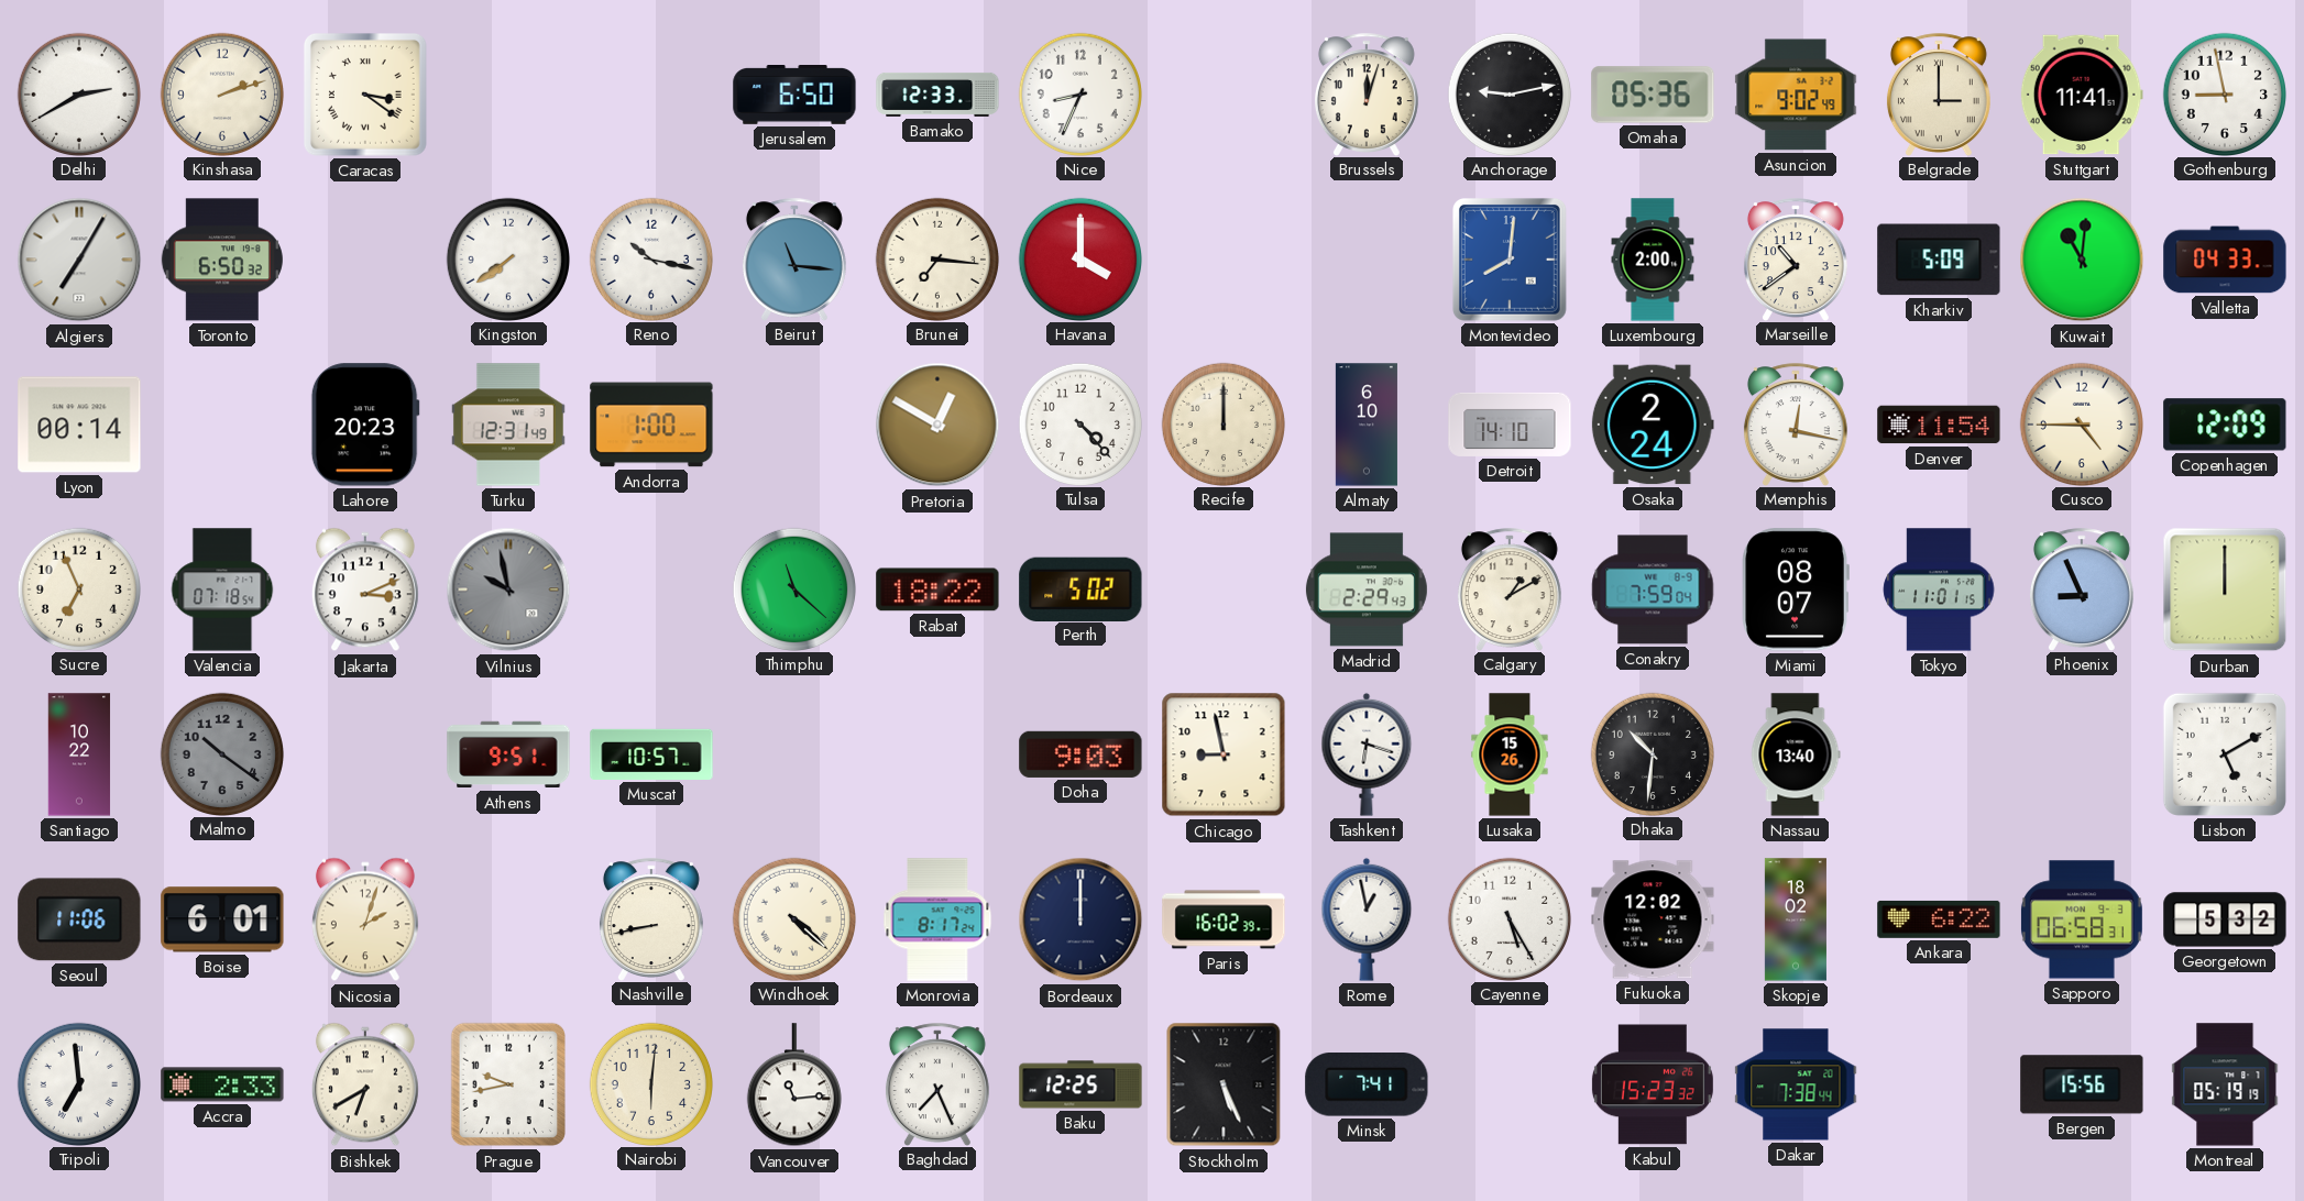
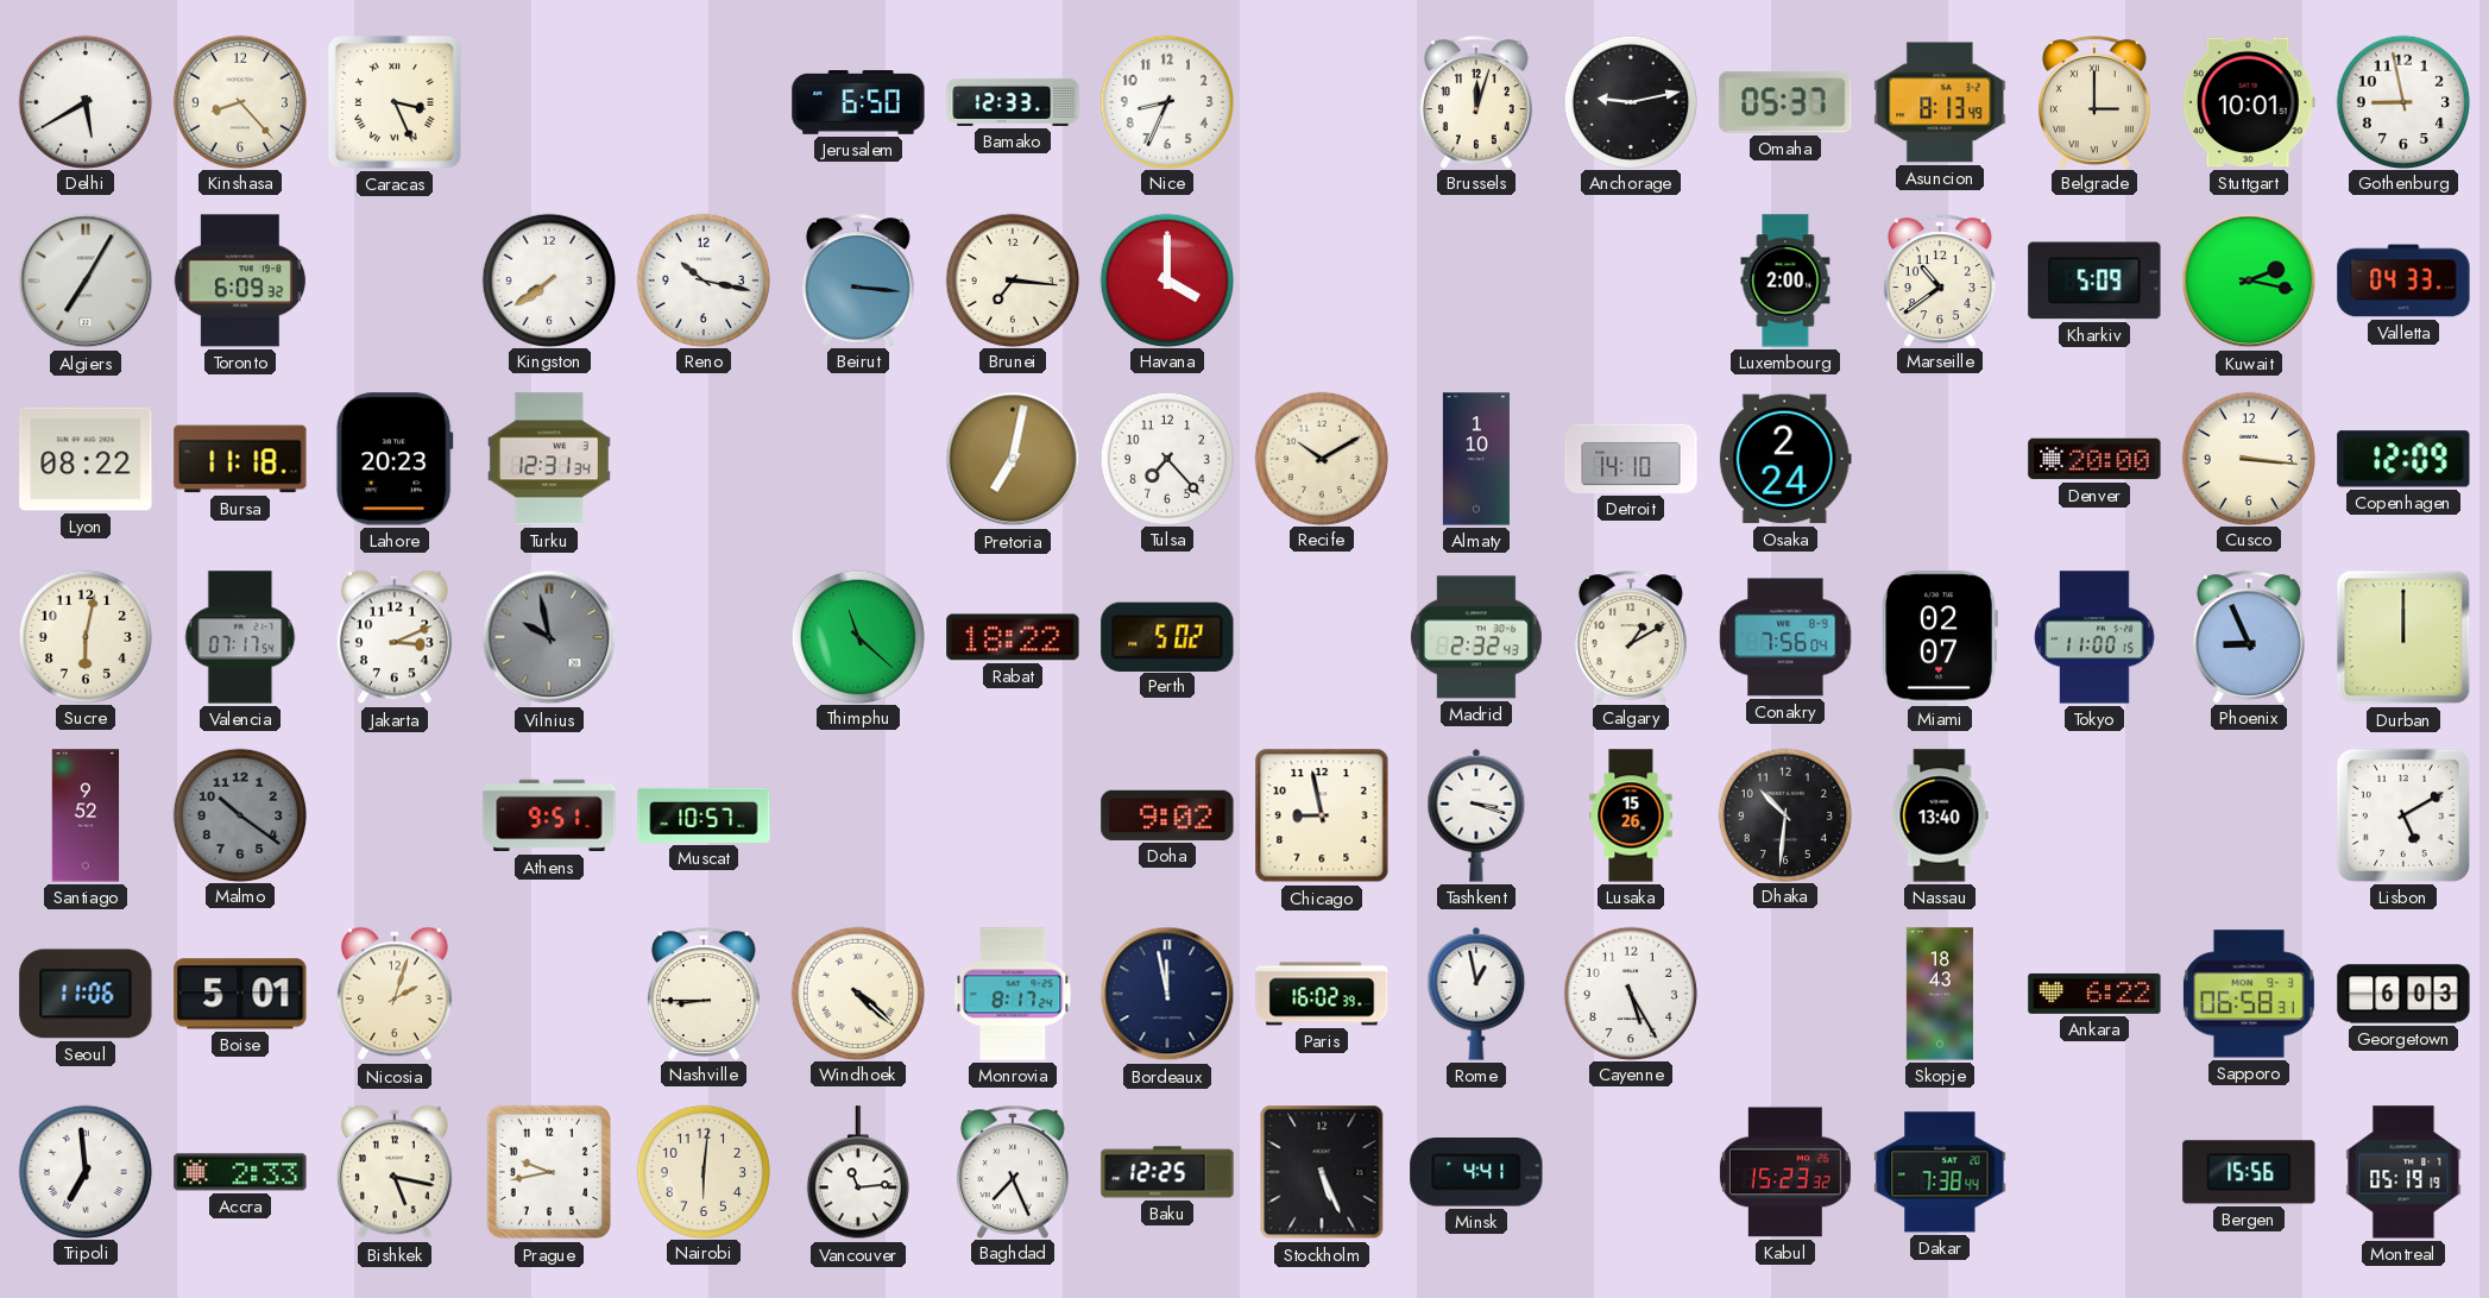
Delhi: 2:40 -> 5:40 (84, 101)
Kinshasa: 2:12 -> 8:23 (239, 101)
Caracas: 3:21 -> 3:26 (395, 102)
Omaha: 05:36 -> 05:37 (1785, 102)
Asuncion: 9:02 -> 8:13 (1940, 102)
Stuttgart: 11:41 -> 10:01 (2249, 102)
Toronto: 6:50 -> 6:09 (240, 281)
Beirut: 11:16 -> 3:16 (858, 281)
Montevideo: 8:01 -> none (1510, 260)
Kuwait: 11:01 -> 2:17 (2249, 281)
Lyon: 00:14 -> 08:22 (86, 459)
Bursa: none -> 11:18 (240, 459)
Turku: 12:31:49 -> 12:31:34 (549, 459)
Andorra: 1:00 -> none (651, 425)
Pretoria: 12:50 -> 7:02 (1013, 459)
Tulsa: 4:23 -> 7:23 (1166, 458)
Recife: 12:00 -> 10:10 (1321, 458)
Almaty: 6:10 -> 1:10 (1476, 459)
Memphis: 12:17 -> none (1796, 425)
Denver: 11:54 -> 20:00 (2094, 459)
Cusco: 4:45 -> 3:16 (2248, 458)
Sucre: 6:56 -> 6:02 (84, 636)
Valencia: 07:18 -> 07:17 (240, 637)
Madrid: 2:29 -> 2:32 (1476, 637)
Conakry: 7:59 -> 7:56 (1785, 637)
Miami: 08:07 -> 02:07 (1940, 637)
Tokyo: 11:01 -> 11:00 (2094, 637)
Santiago: 10:22 -> 9:52 (86, 815)
Doha: 9:03 -> 9:02 (1167, 815)
Tashkent: 6:18 -> 3:18 (1476, 815)
Boise: 6:01 -> 5:01 (240, 994)
Nashville: 8:43 -> 8:45 (704, 994)
Bordeaux: 12:00 -> 11:58 (1167, 994)
Fukuoka: 12:02 -> none (1653, 919)
Skopje: 18:02 -> 18:43 (1940, 994)
Georgetown: 5:32 -> 6:03 (2403, 994)
Bishkek: 6:40 -> 5:17 (395, 1172)
Minsk: 7:41 -> 4:41 (1476, 1172)
